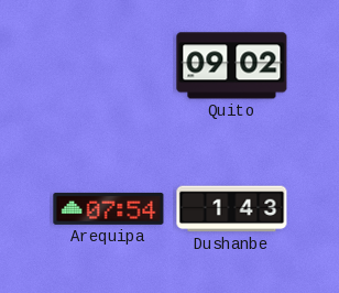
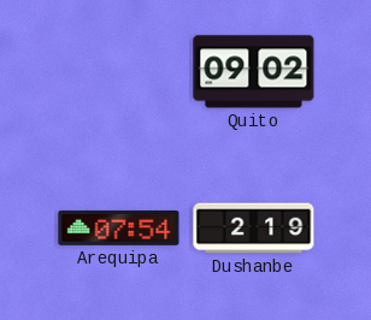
Dushanbe: 1:43 -> 2:19 (254, 229)
